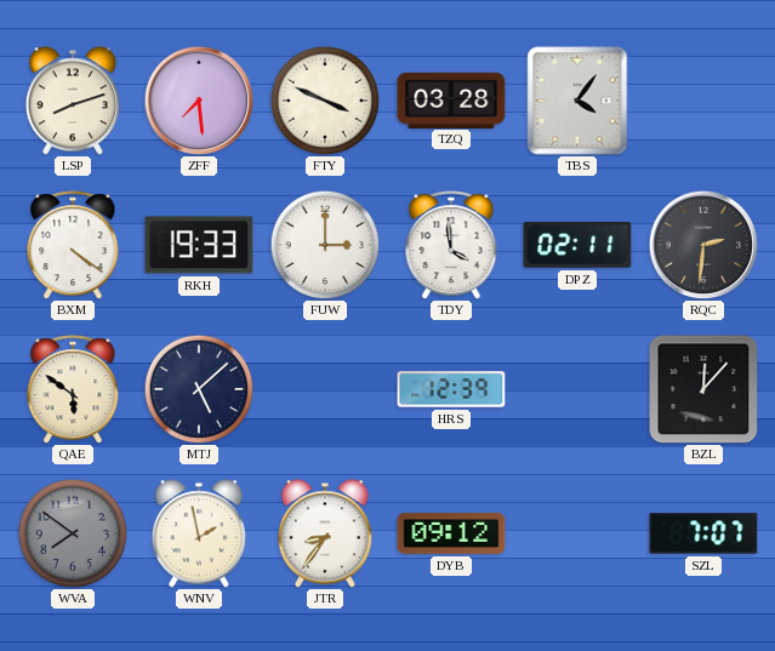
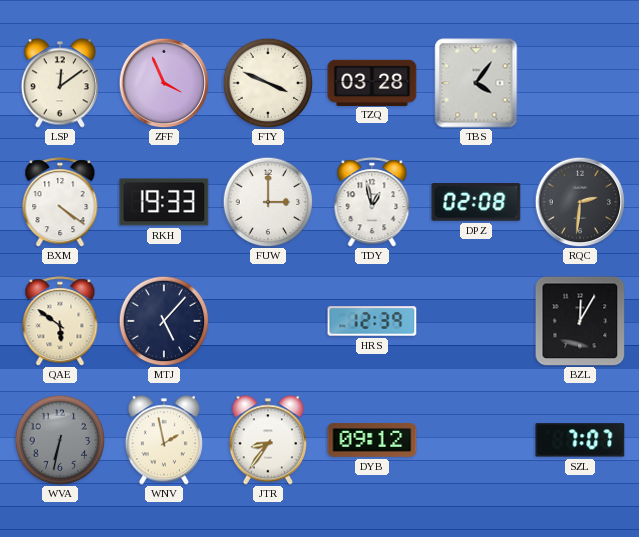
LSP: 8:12 -> 12:09 (60, 83)
ZFF: 7:29 -> 3:56 (164, 83)
TDY: 3:59 -> 12:58 (372, 202)
DPZ: 02:11 -> 02:08 (476, 202)
MTJ: 5:08 -> 5:07 (164, 321)
BZL: 12:07 -> 12:05 (580, 321)
WVA: 7:51 -> 6:32 (60, 440)
